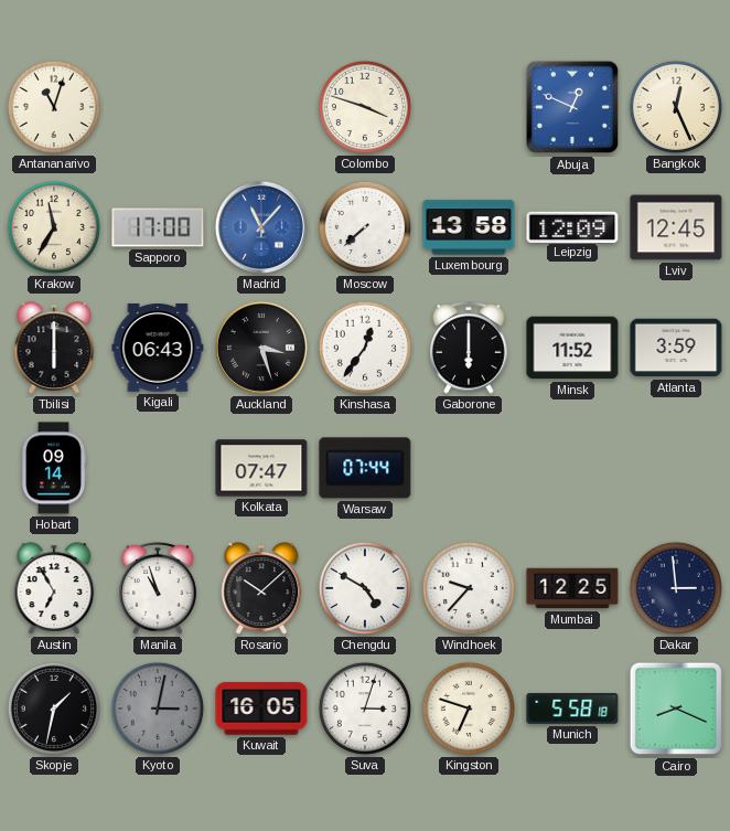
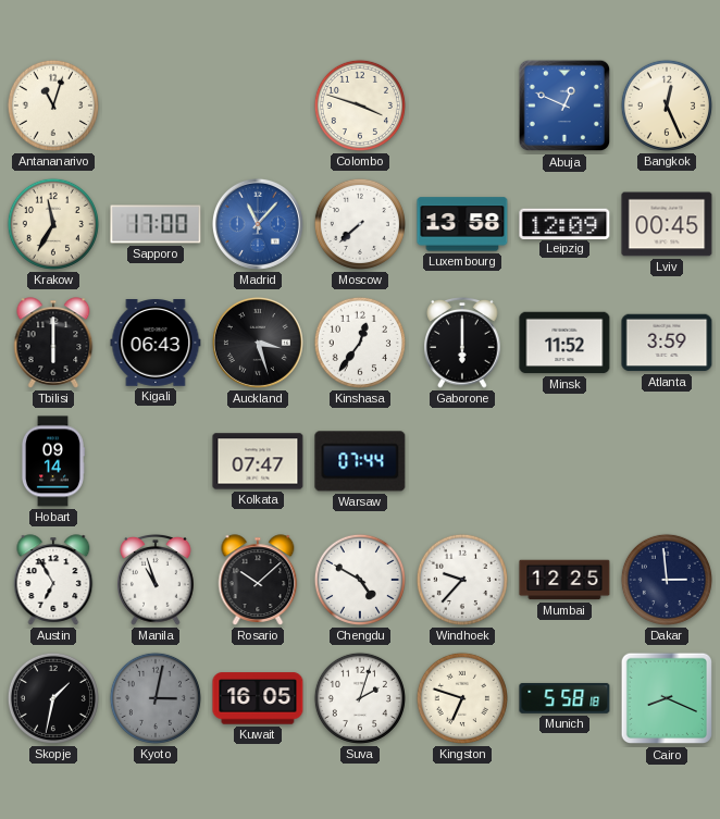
Lviv: 12:45 -> 00:45 (667, 224)
Suva: 3:03 -> 2:03 (360, 698)
